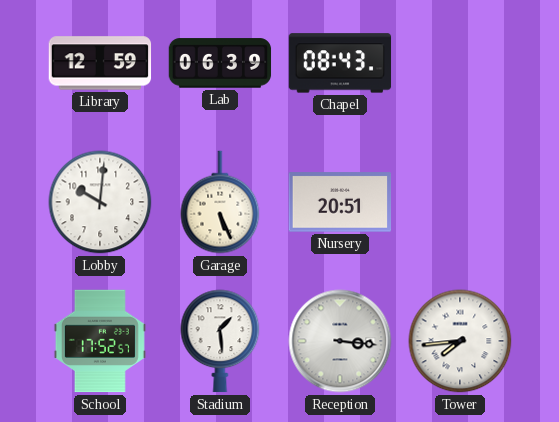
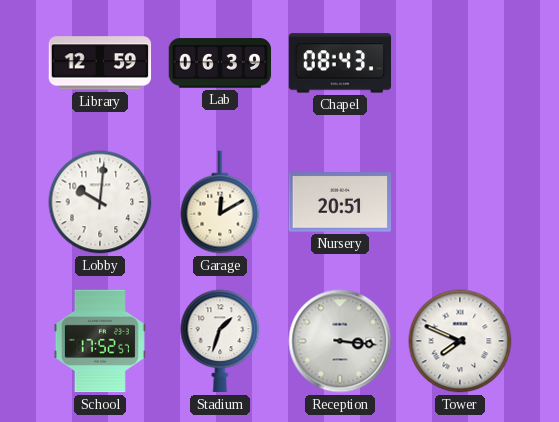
Garage: 5:26 -> 12:10 (220, 202)
Stadium: 1:29 -> 1:33 (220, 341)
Tower: 7:44 -> 7:49 (460, 341)
